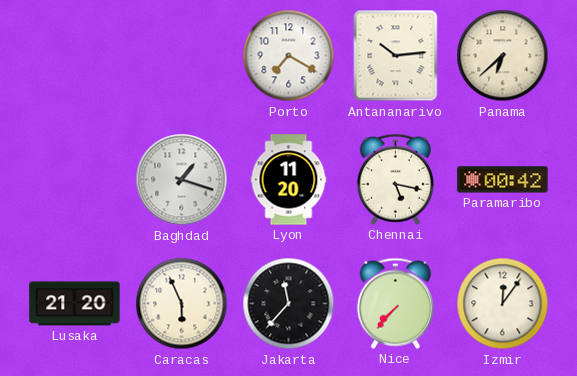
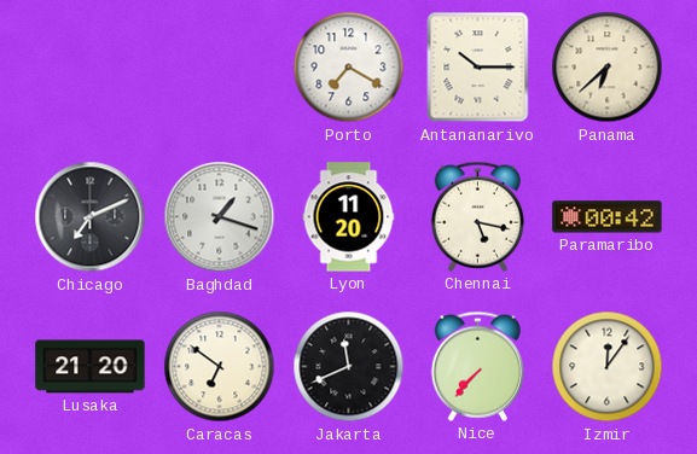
Antananarivo: 10:14 -> 10:15 (478, 68)
Chicago: none -> 7:11 (91, 217)
Caracas: 5:56 -> 6:51 (220, 367)
Jakarta: 11:37 -> 11:41 (349, 367)
